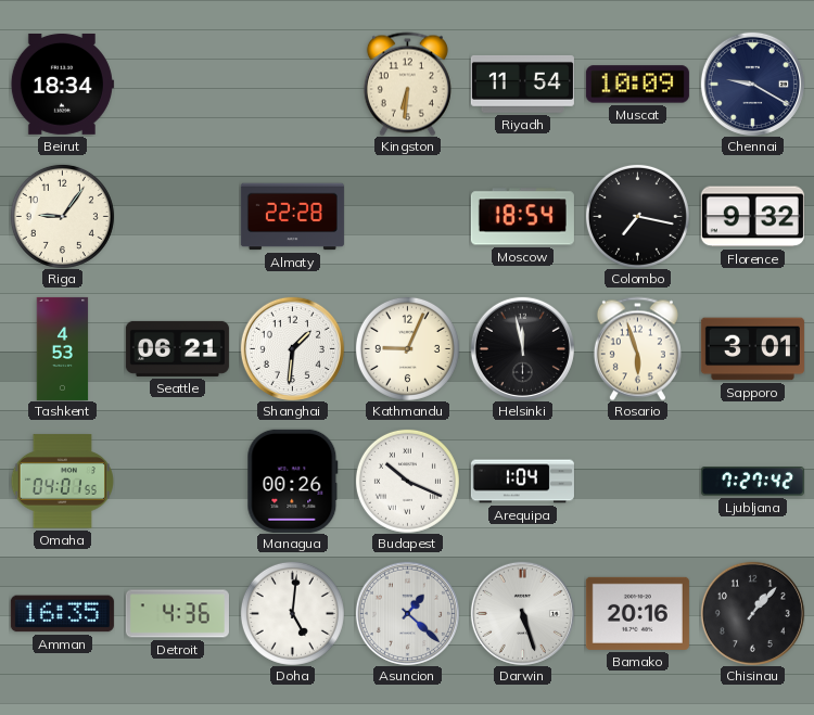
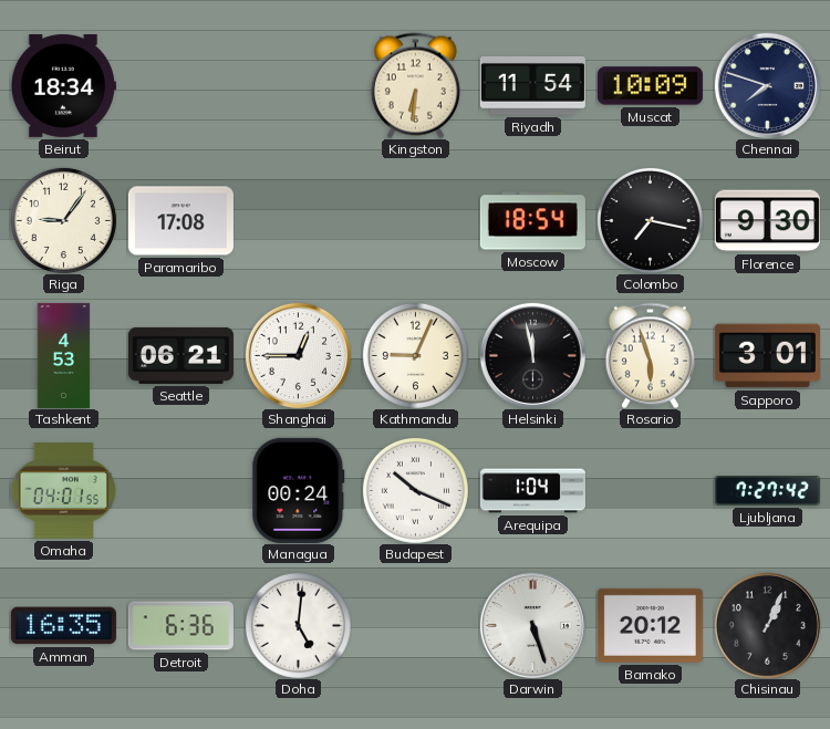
Chennai: 9:20 -> 7:48 (767, 85)
Paramaribo: none -> 17:08 (180, 221)
Almaty: 22:28 -> none (292, 217)
Florence: 9:32 -> 9:30 (767, 221)
Shanghai: 1:31 -> 12:45 (298, 355)
Managua: 00:26 -> 00:24 (299, 490)
Detroit: 4:36 -> 6:36 (180, 626)
Asuncion: 1:22 -> none (407, 613)
Bamako: 20:16 -> 20:12 (650, 625)
Chisinau: 1:07 -> 1:04 (767, 625)
